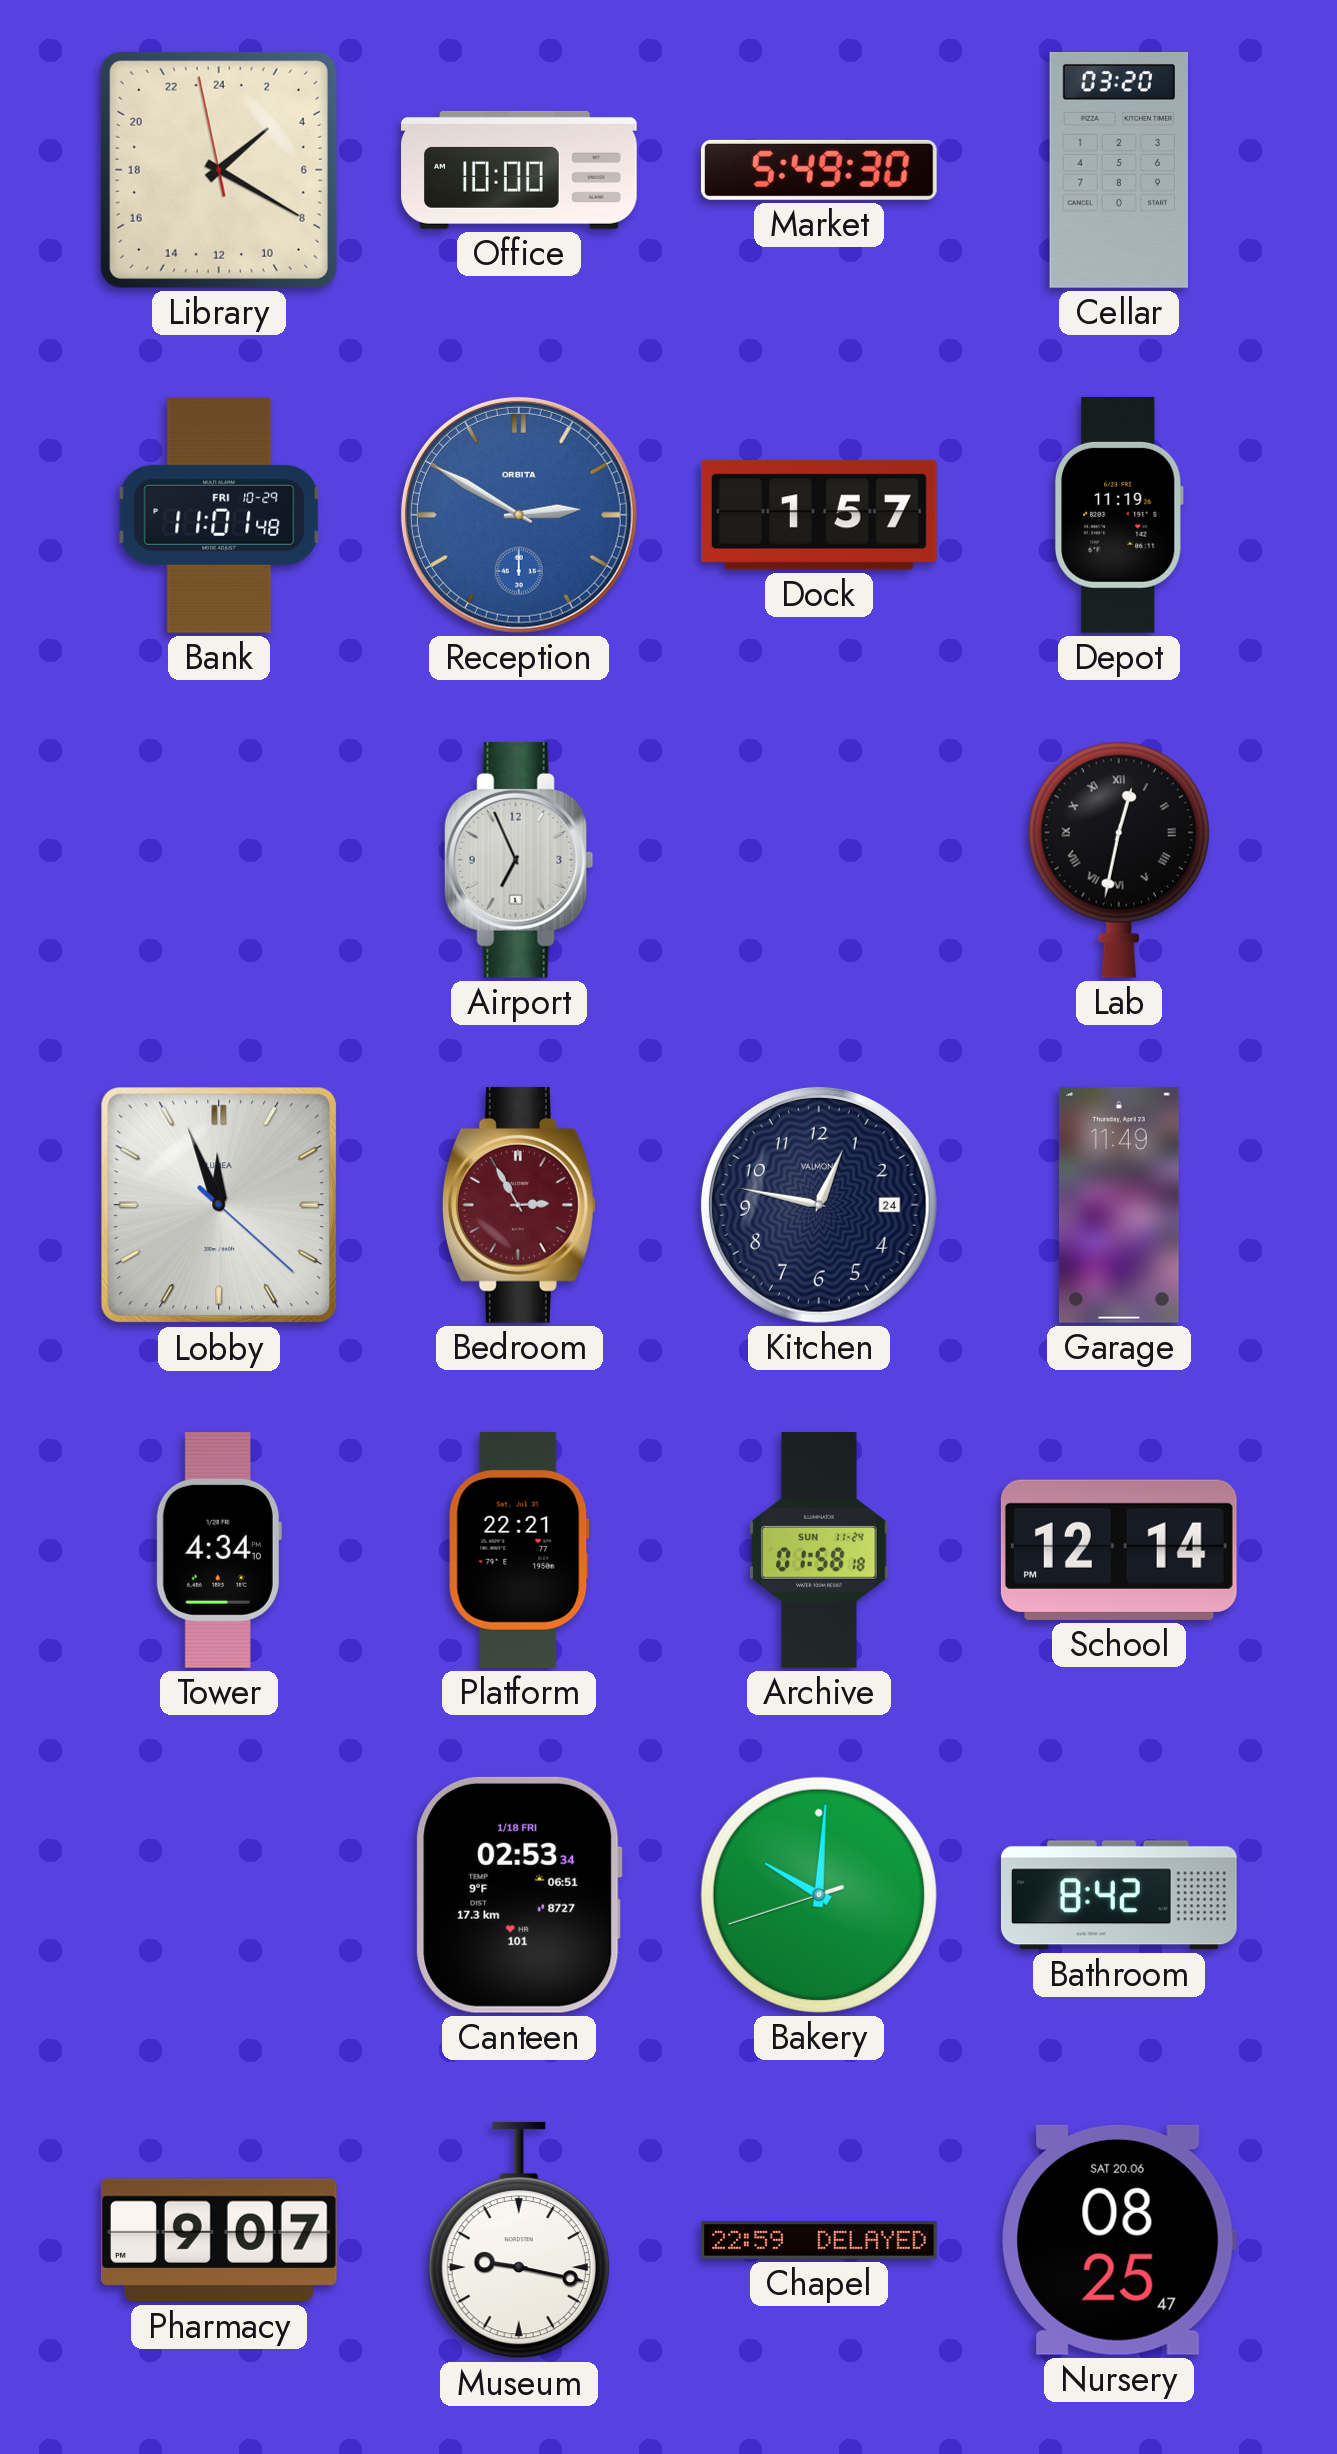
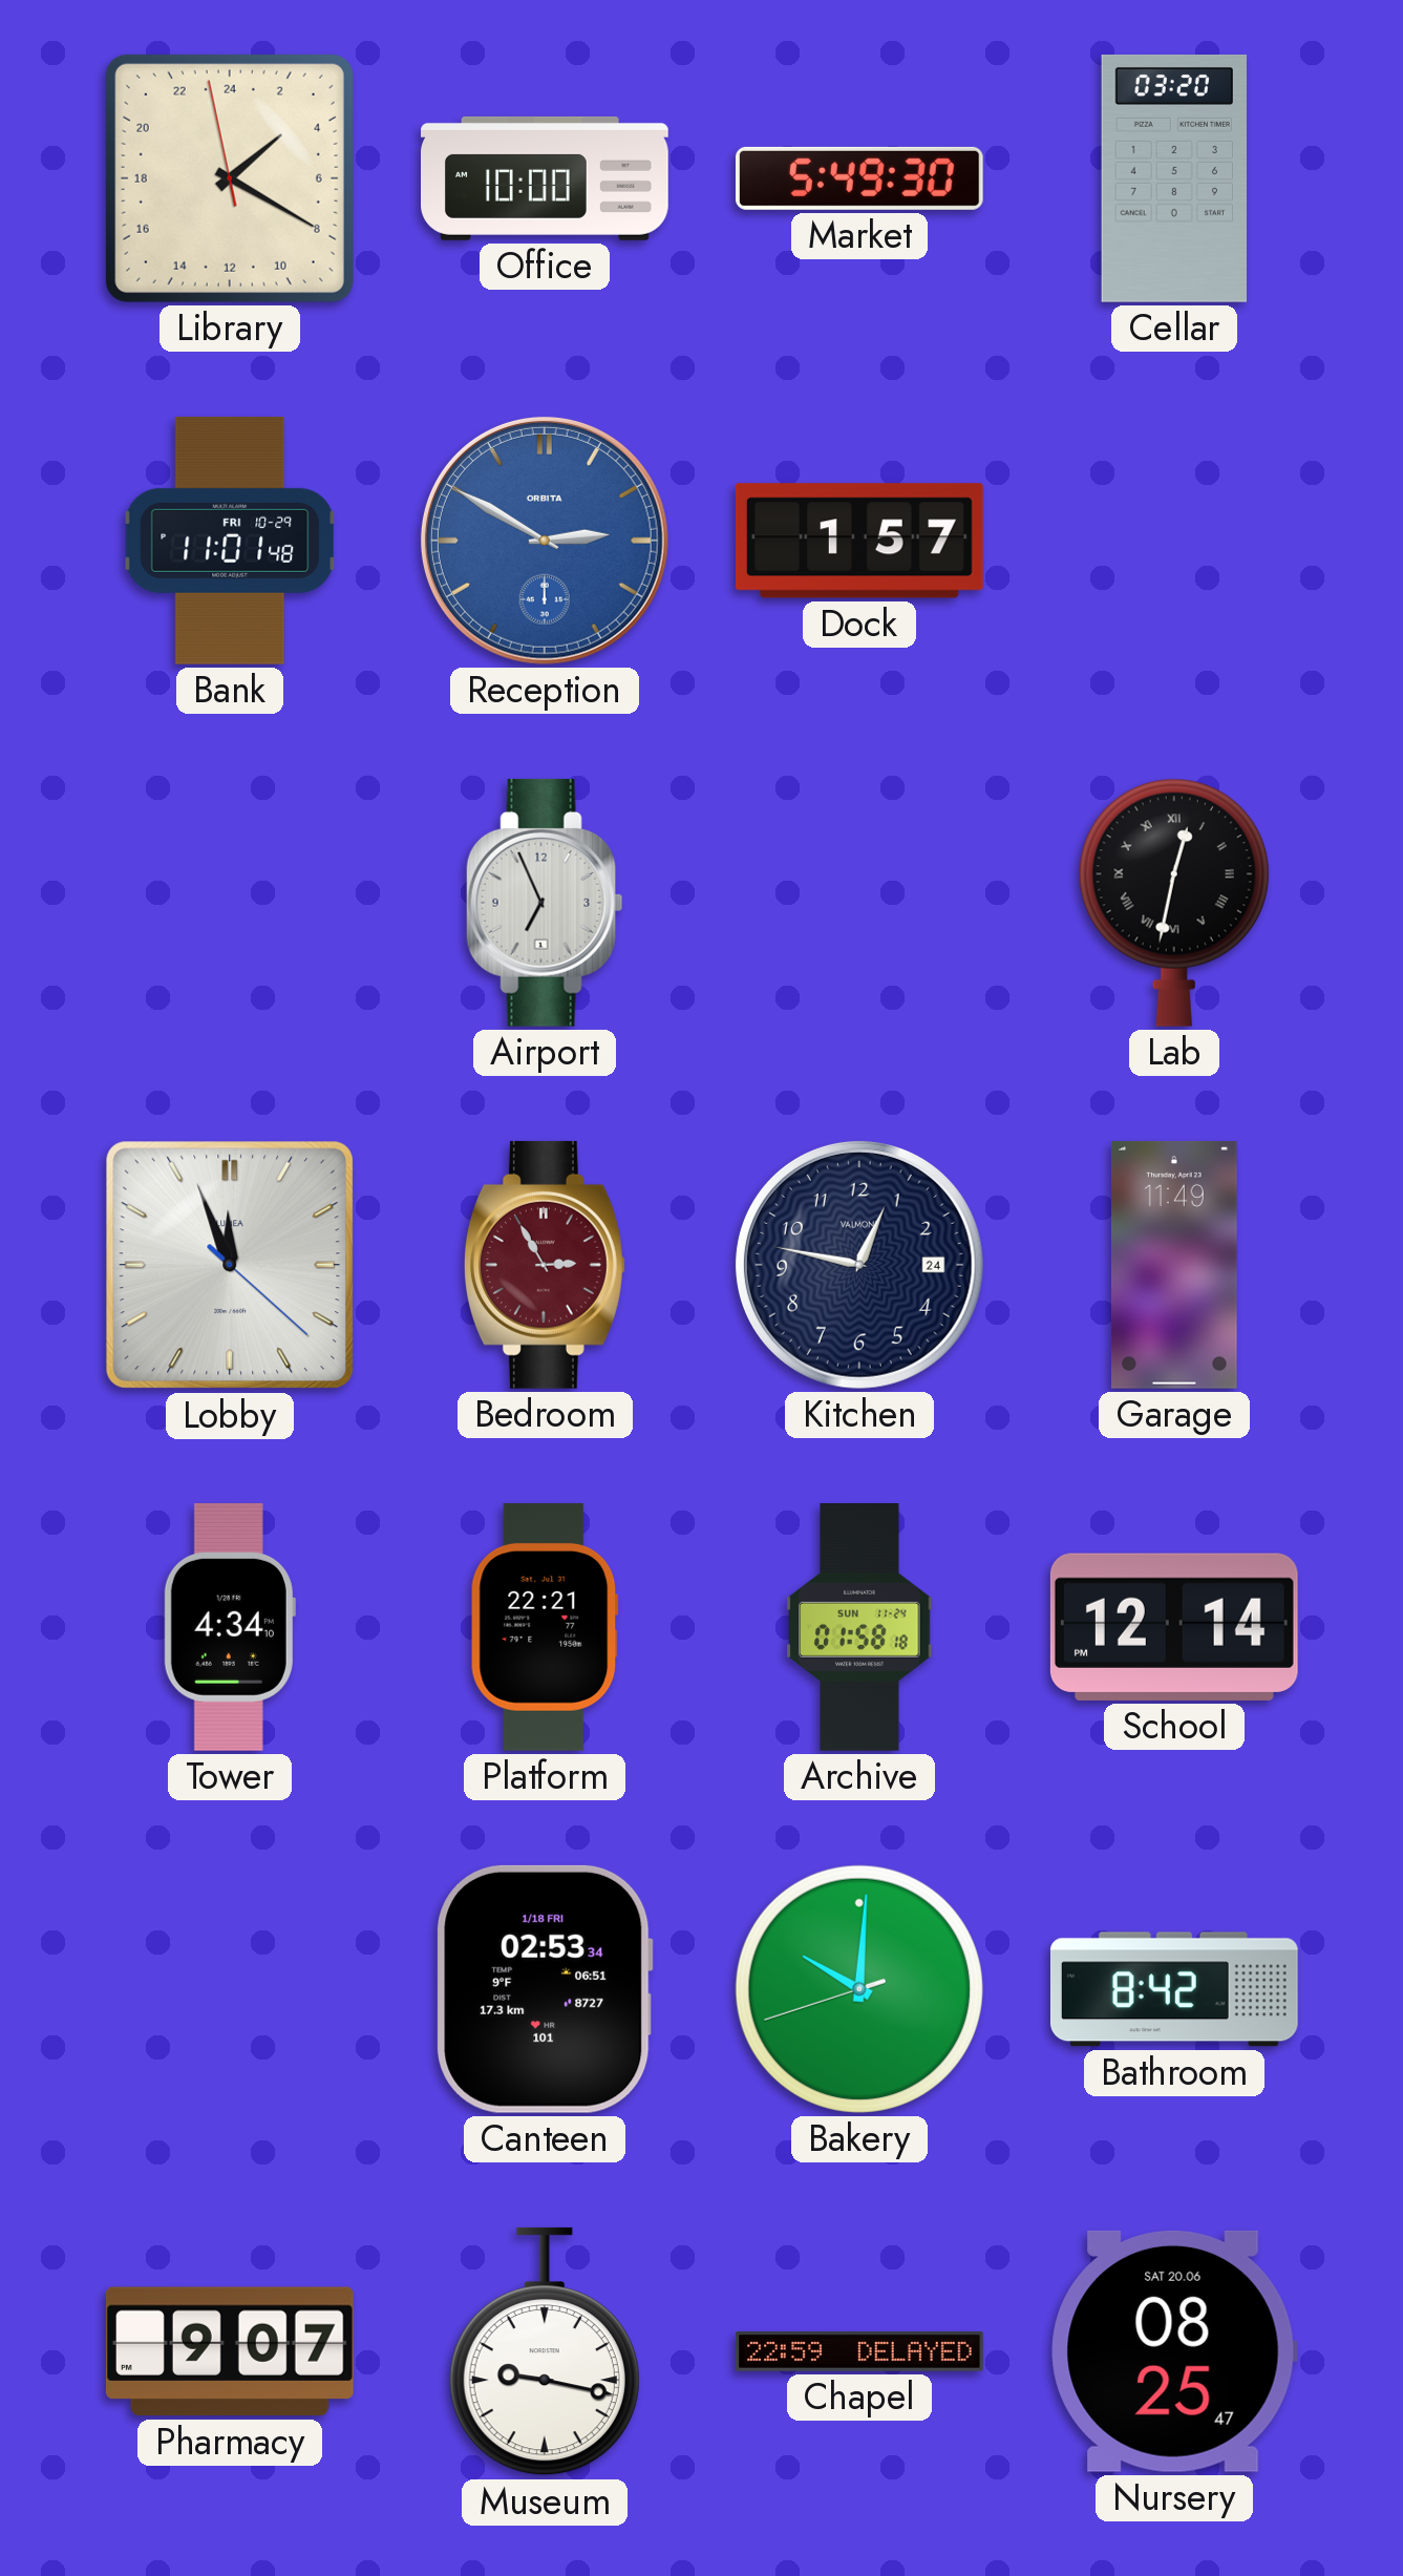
Depot: 11:19 -> none (1120, 515)
